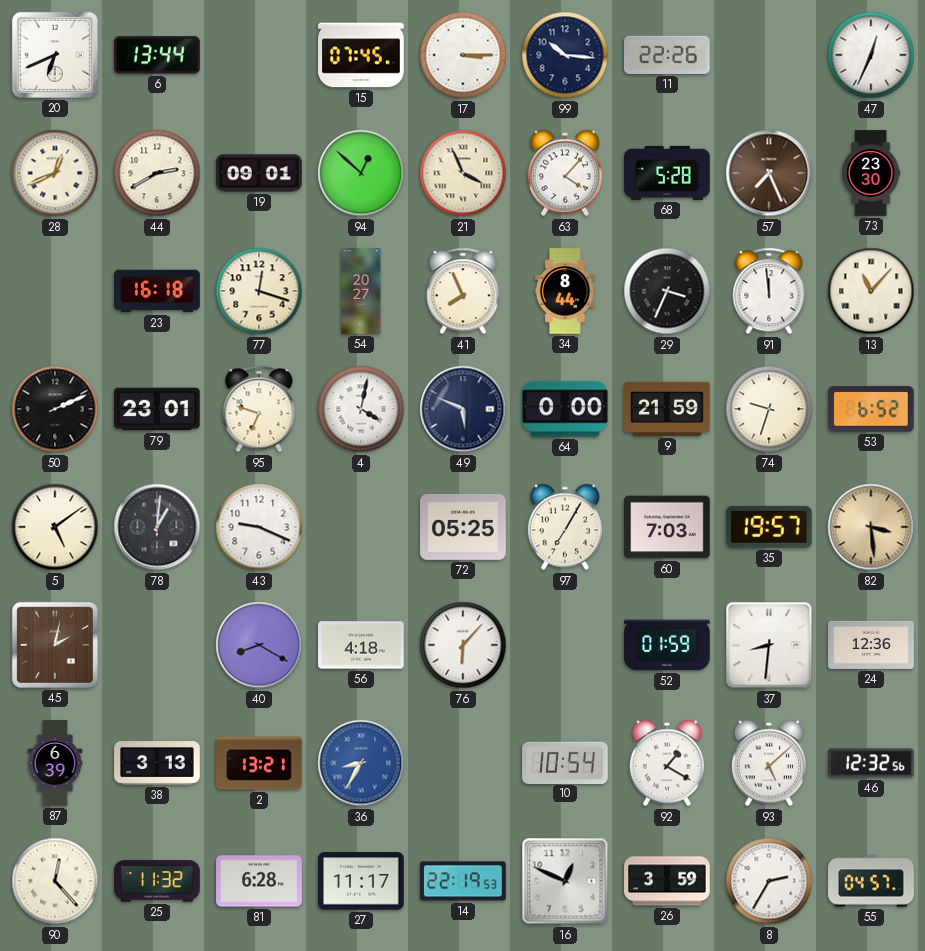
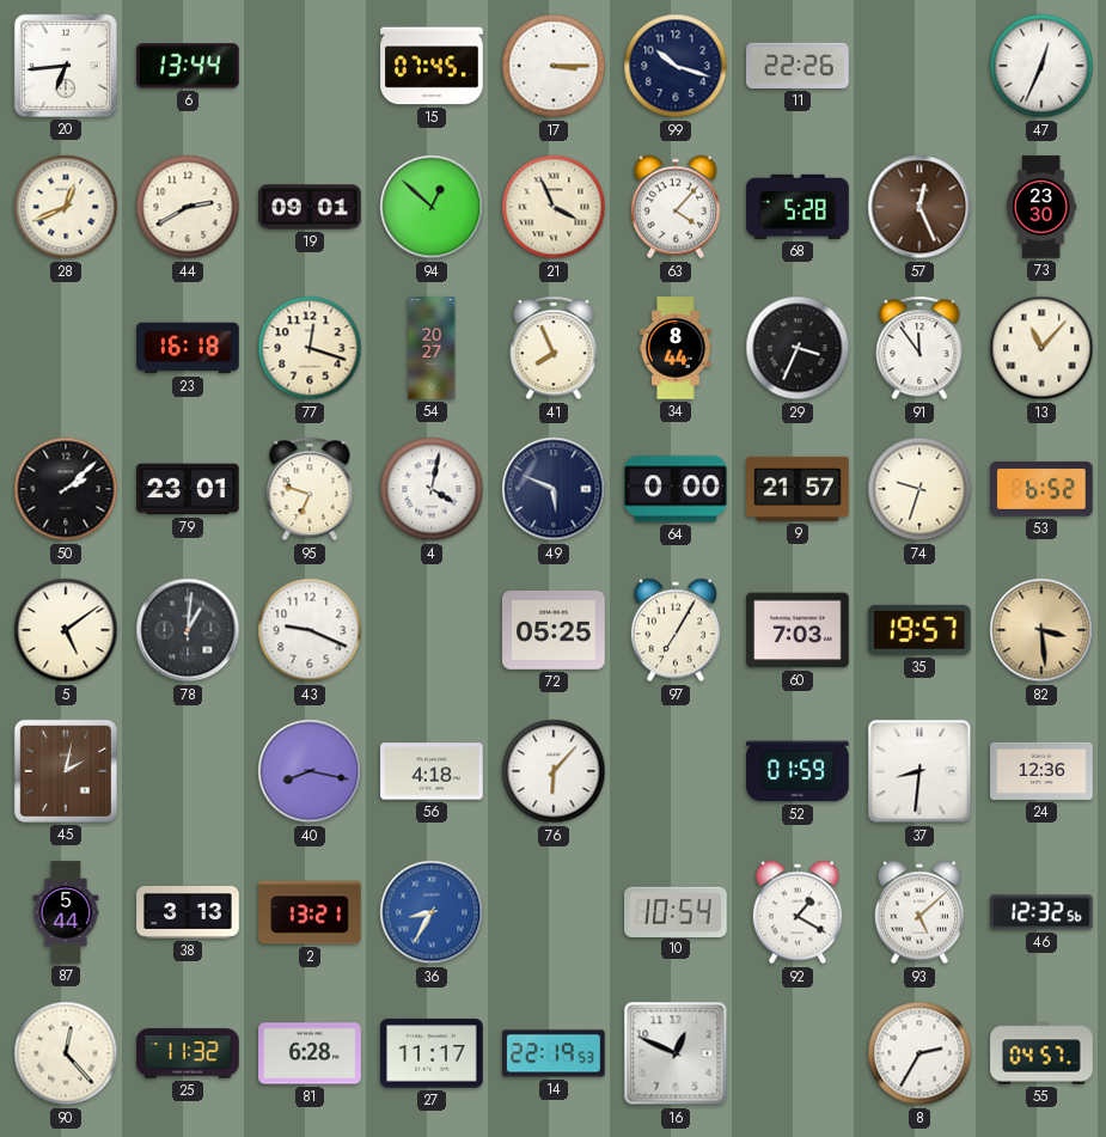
20: 6:41 -> 6:44 (66, 66)
99: 10:16 -> 10:18 (676, 66)
57: 7:26 -> 12:26 (919, 207)
91: 11:59 -> 11:54 (919, 348)
50: 2:11 -> 2:08 (66, 489)
9: 21:59 -> 21:57 (798, 489)
40: 8:20 -> 8:17 (310, 771)
87: 6:39 -> 5:44 (66, 912)
26: 3:59 -> none (667, 881)
